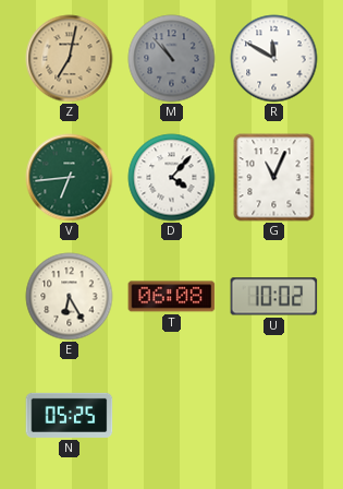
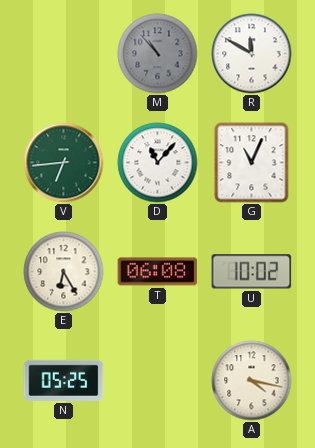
Z: 7:02 -> none (70, 59)
D: 4:07 -> 11:07 (158, 163)
A: none -> 4:17 (252, 381)
